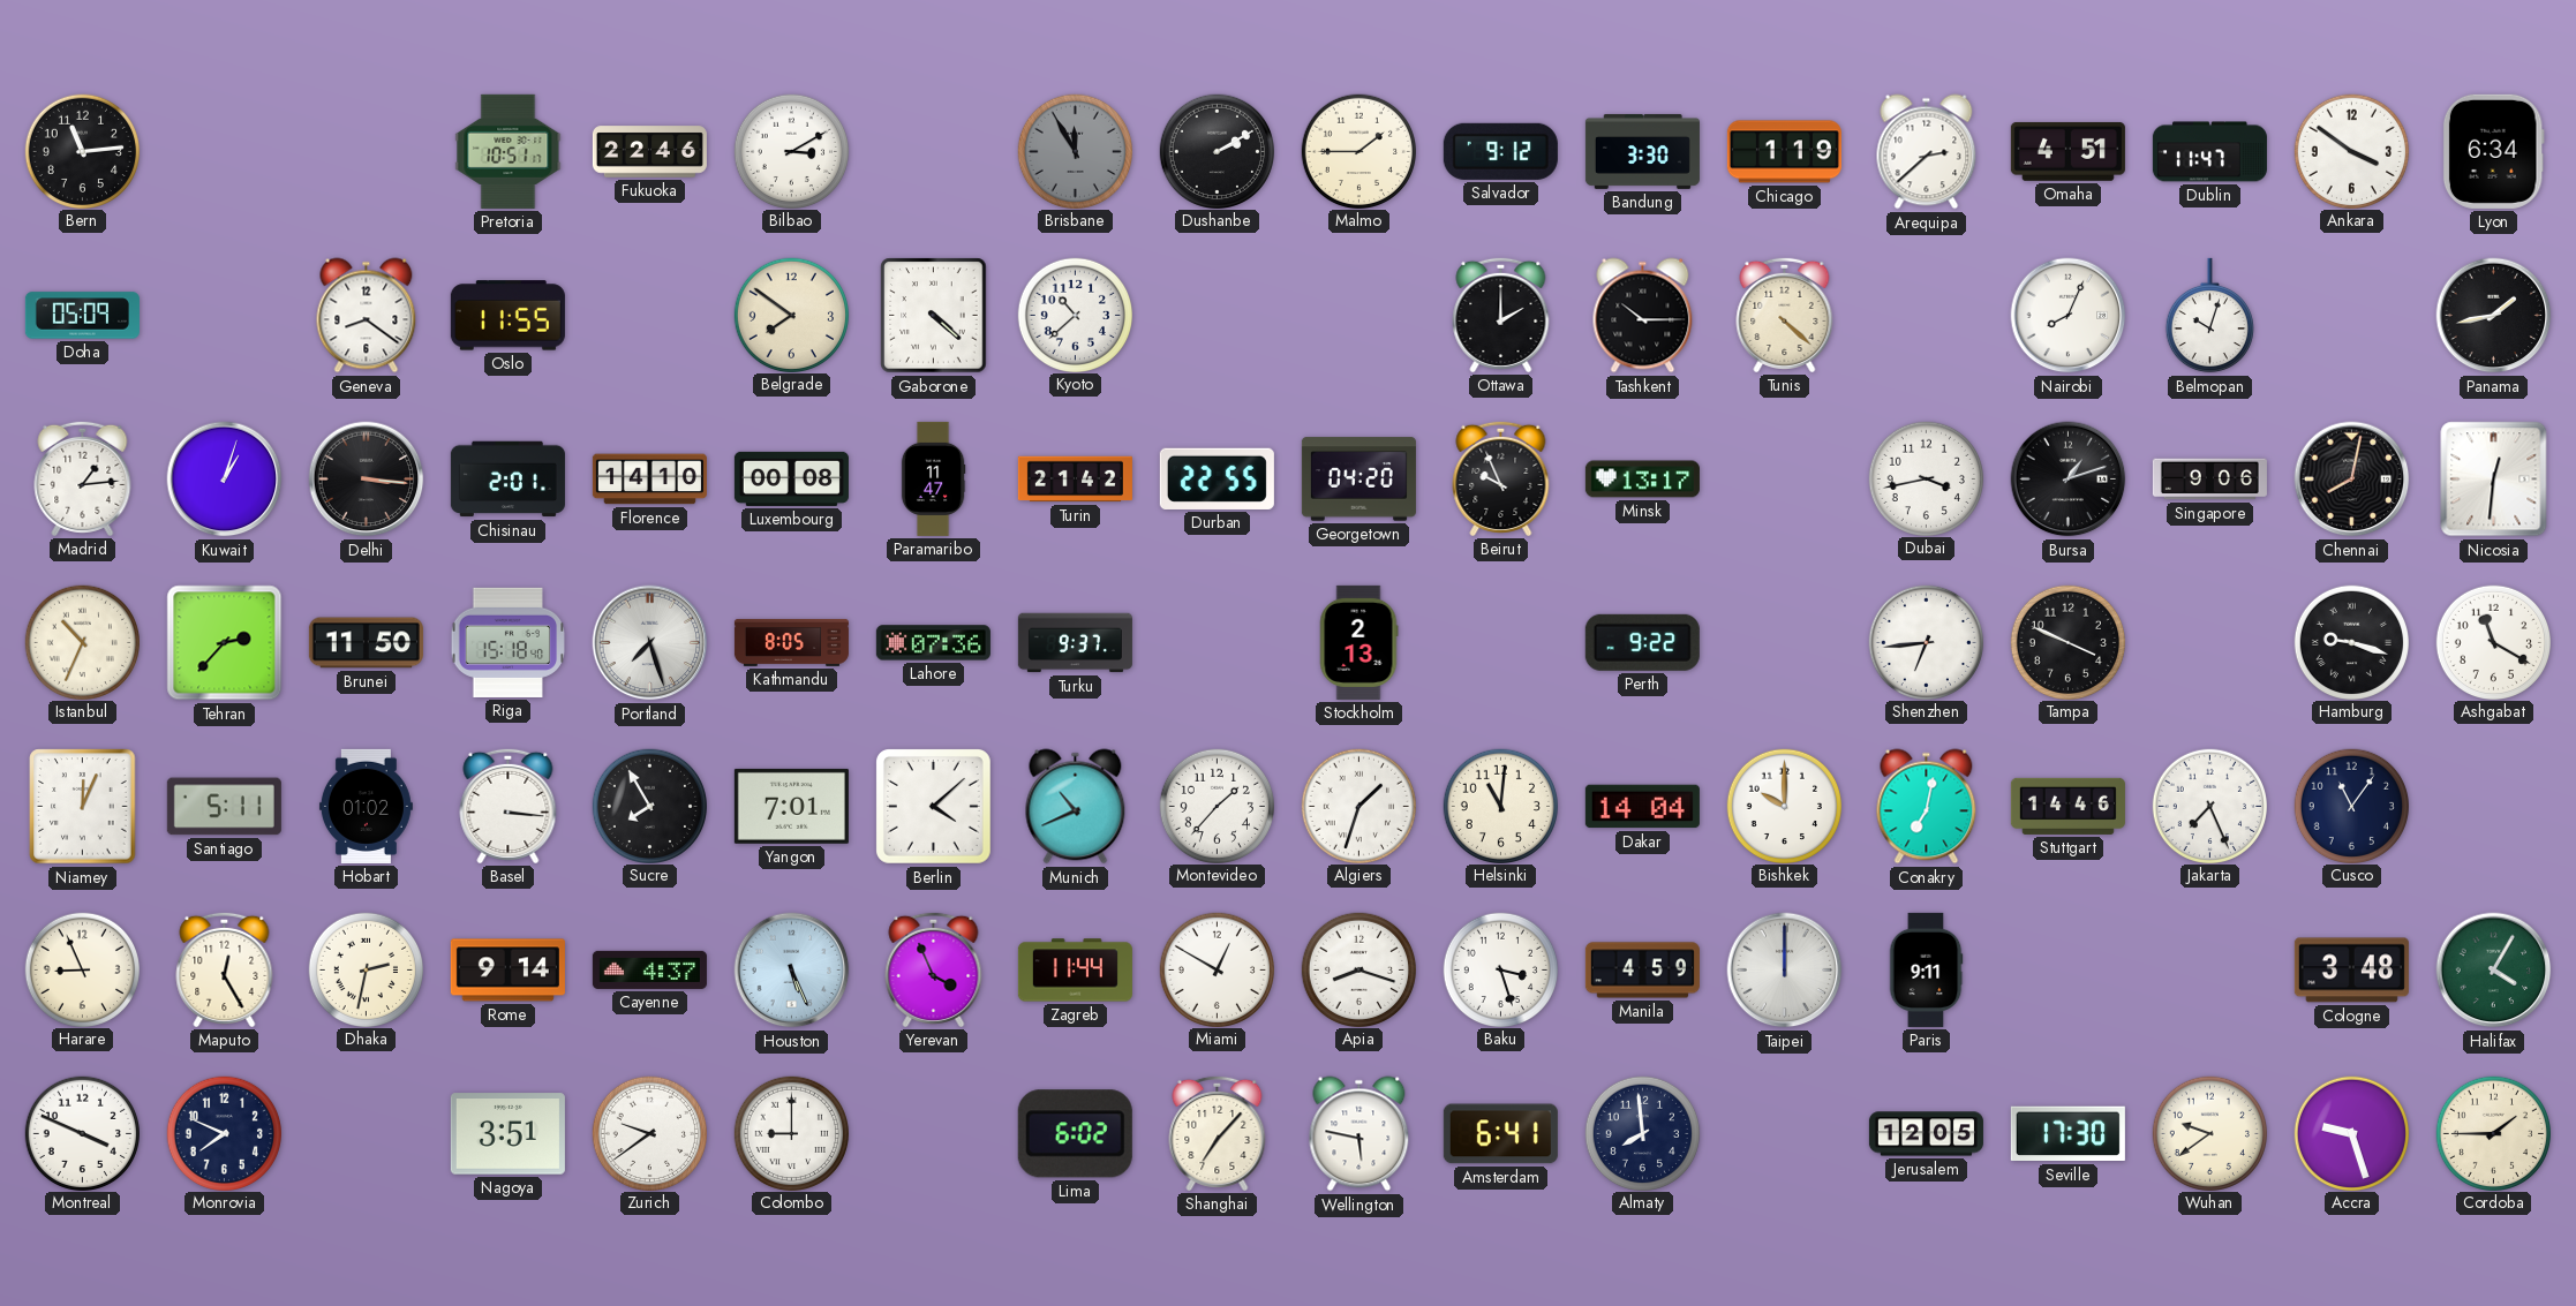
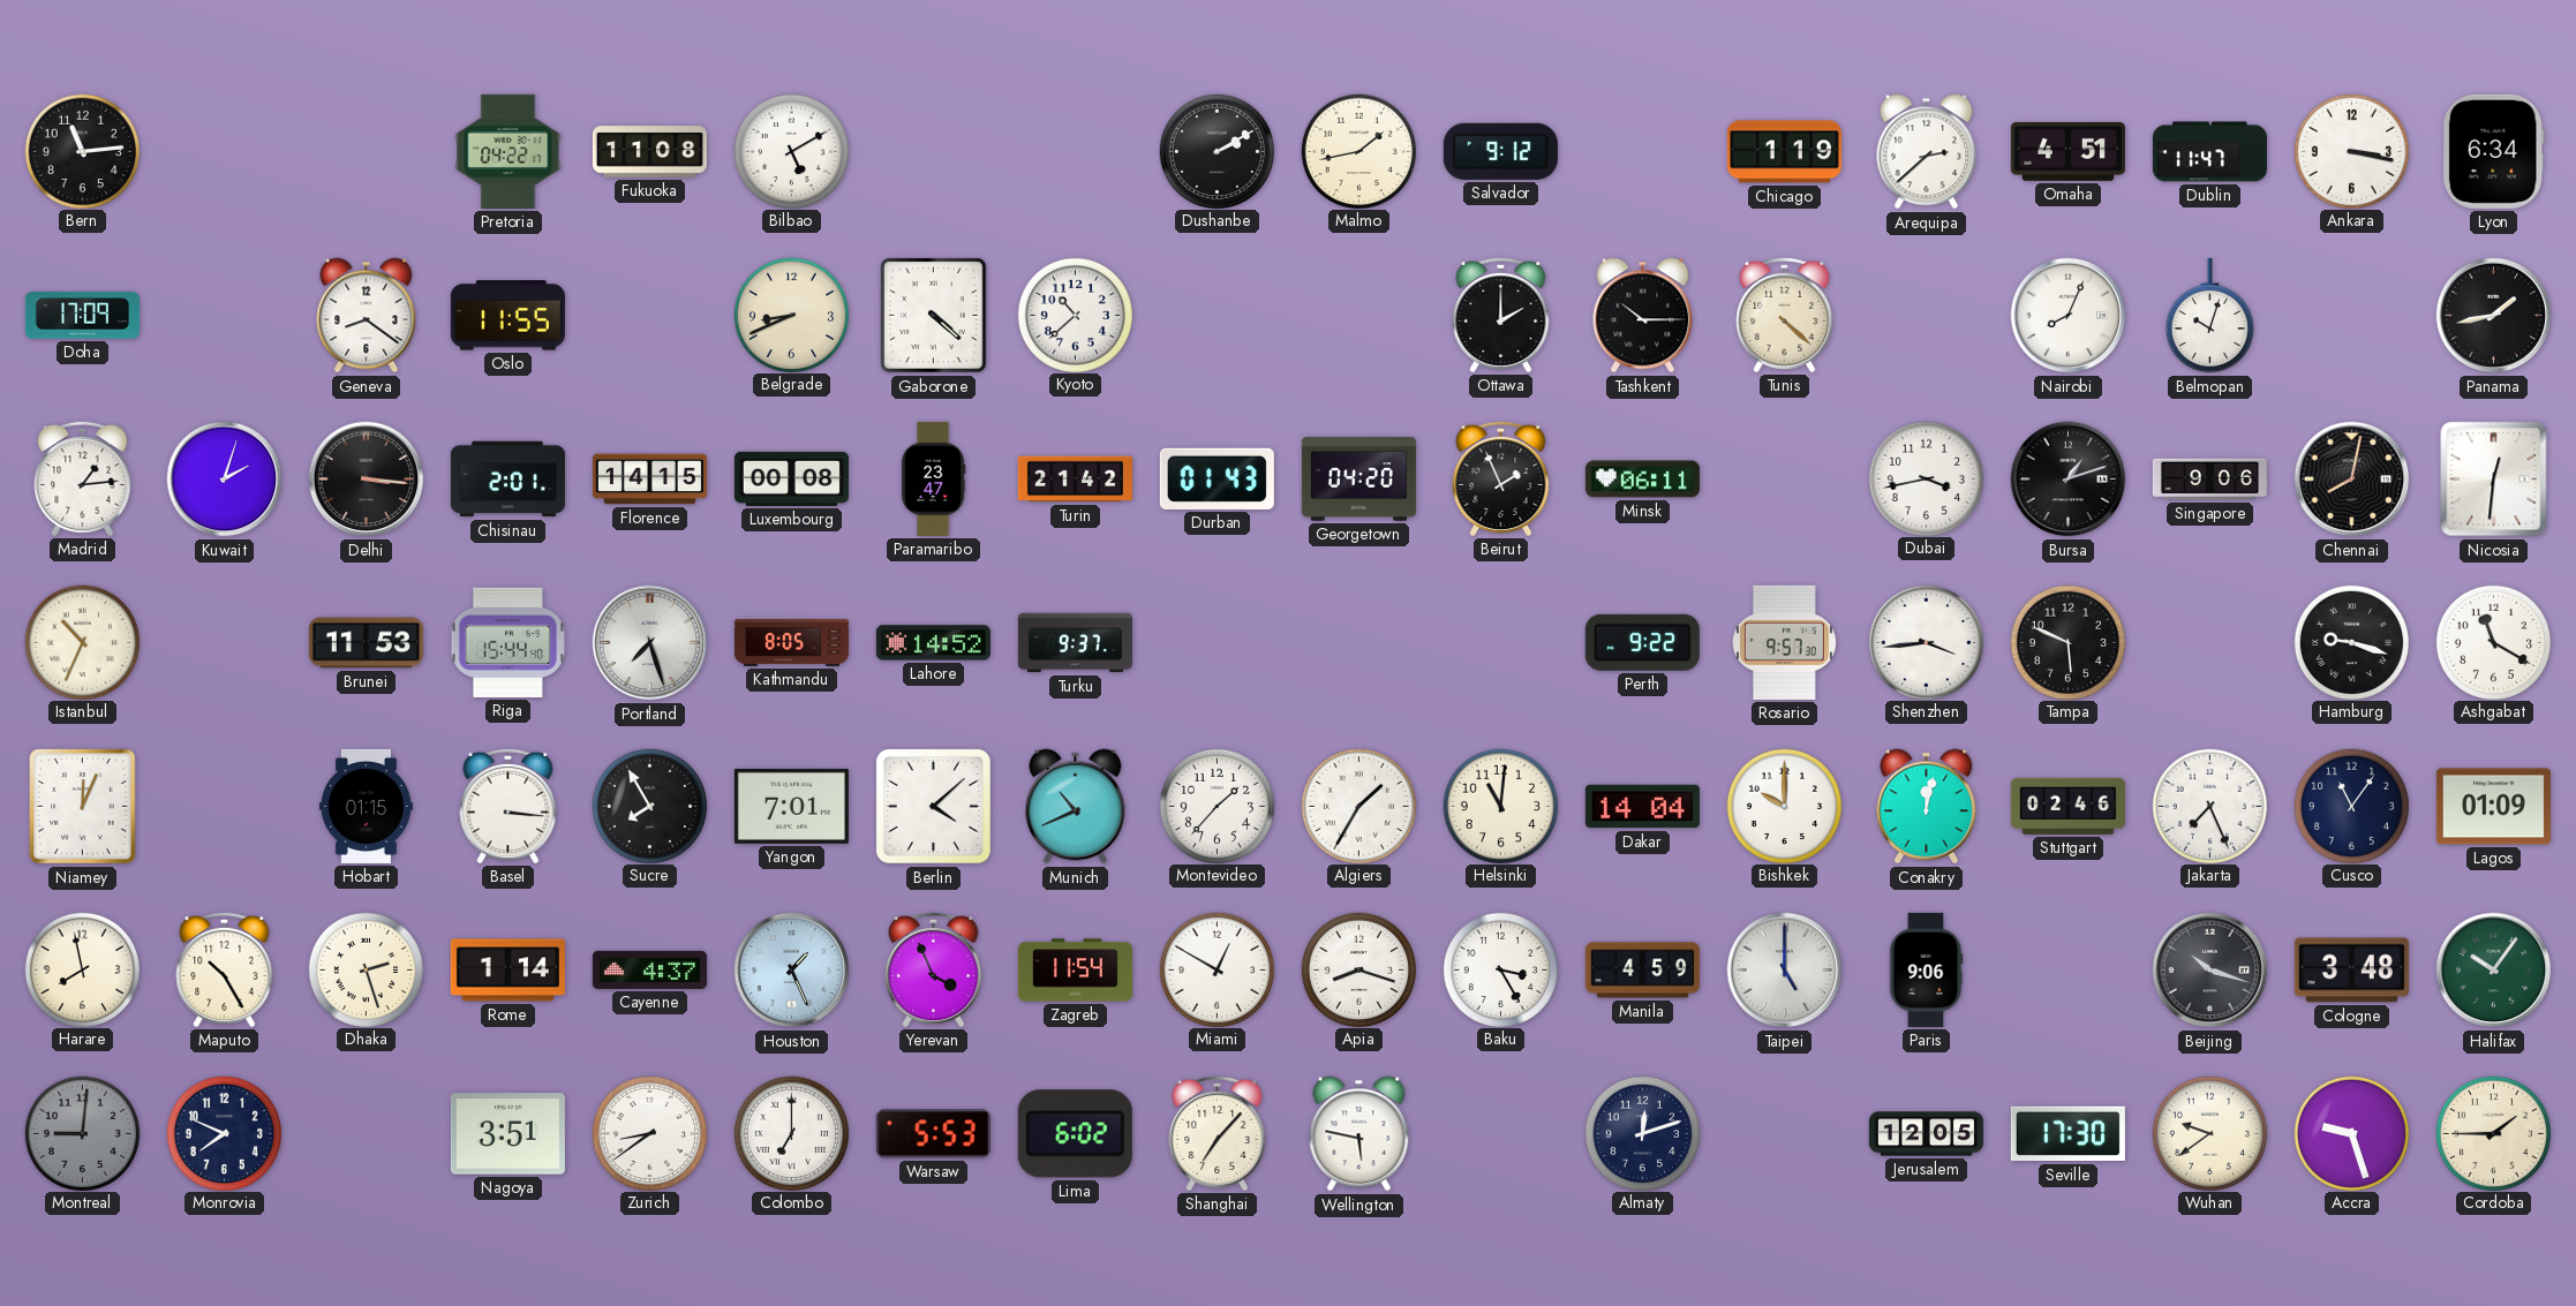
Pretoria: 10:51 -> 04:22 (509, 151)
Fukuoka: 22:46 -> 11:08 (649, 152)
Bilbao: 3:10 -> 5:10 (791, 151)
Brisbane: 11:55 -> none (1075, 151)
Malmo: 1:45 -> 1:43 (1358, 151)
Bandung: 3:30 -> none (1642, 151)
Ankara: 3:51 -> 3:17 (2351, 151)
Doha: 05:09 -> 17:09 (82, 316)
Belgrade: 7:51 -> 8:41 (791, 315)
Kuwait: 1:03 -> 2:03 (225, 480)
Florence: 14:10 -> 14:15 (649, 480)
Paramaribo: 11:47 -> 23:47 (933, 478)
Durban: 22:55 -> 01:43 (1217, 478)
Beirut: 9:56 -> 1:56 (1501, 478)
Minsk: 13:17 -> 06:11 (1642, 480)
Tehran: 2:37 -> none (225, 643)
Brunei: 11:50 -> 11:53 (366, 643)
Riga: 15:18 -> 15:44 (507, 642)
Lahore: 07:36 -> 14:52 (933, 643)
Stockholm: 2:13 -> none (1358, 642)
Rosario: none -> 9:57 (1784, 642)
Shenzhen: 6:44 -> 3:44 (1926, 642)
Tampa: 3:49 -> 5:49 (2067, 642)
Santiago: 5:11 -> none (224, 807)
Hobart: 01:02 -> 01:15 (366, 806)
Algiers: 1:33 -> 1:35 (1358, 806)
Conakry: 7:02 -> 12:02 (1927, 807)
Stuttgart: 14:46 -> 02:46 (2067, 806)
Lagos: none -> 01:09 (2493, 807)
Harare: 8:56 -> 7:58 (82, 969)
Maputo: 12:25 -> 10:25 (225, 969)
Dhaka: 2:32 -> 2:27 (366, 969)
Rome: 9:14 -> 1:14 (507, 971)
Houston: 5:26 -> 1:26 (792, 971)
Zagreb: 11:44 -> 11:54 (1075, 971)
Baku: 3:27 -> 3:25 (1500, 969)
Taipei: 12:00 -> 5:00 (1785, 971)
Paris: 9:11 -> 9:06 (1926, 969)
Beijing: none -> 10:18 (2210, 971)
Halifax: 4:05 -> 10:06 (2494, 971)
Montreal: 3:49 -> 9:01 (82, 1133)
Montreal dial: white -> grey (82, 1133)
Zurich: 9:39 -> 8:39 (649, 1133)
Colombo: 9:00 -> 7:00 (791, 1133)
Warsaw: none -> 5:53 (933, 1134)
Amsterdam: 6:41 -> none (1500, 1134)
Almaty: 7:59 -> 12:12 (1642, 1133)
